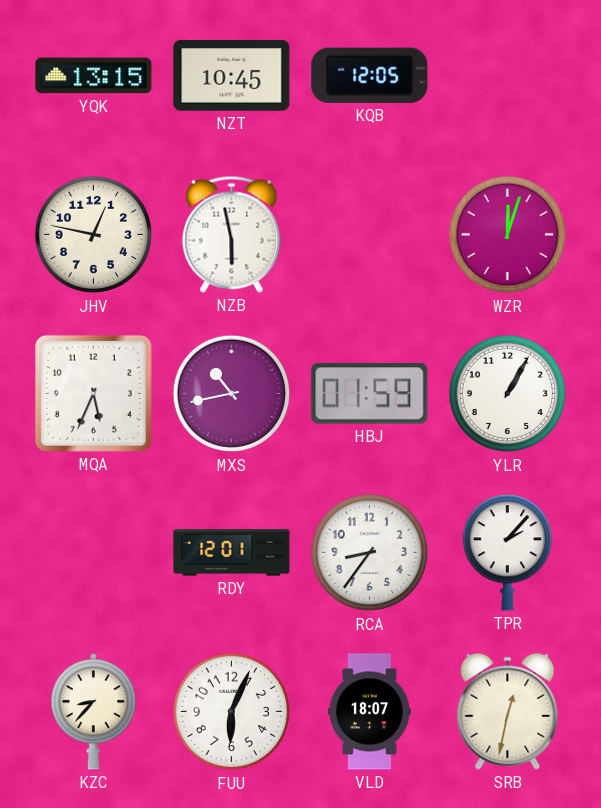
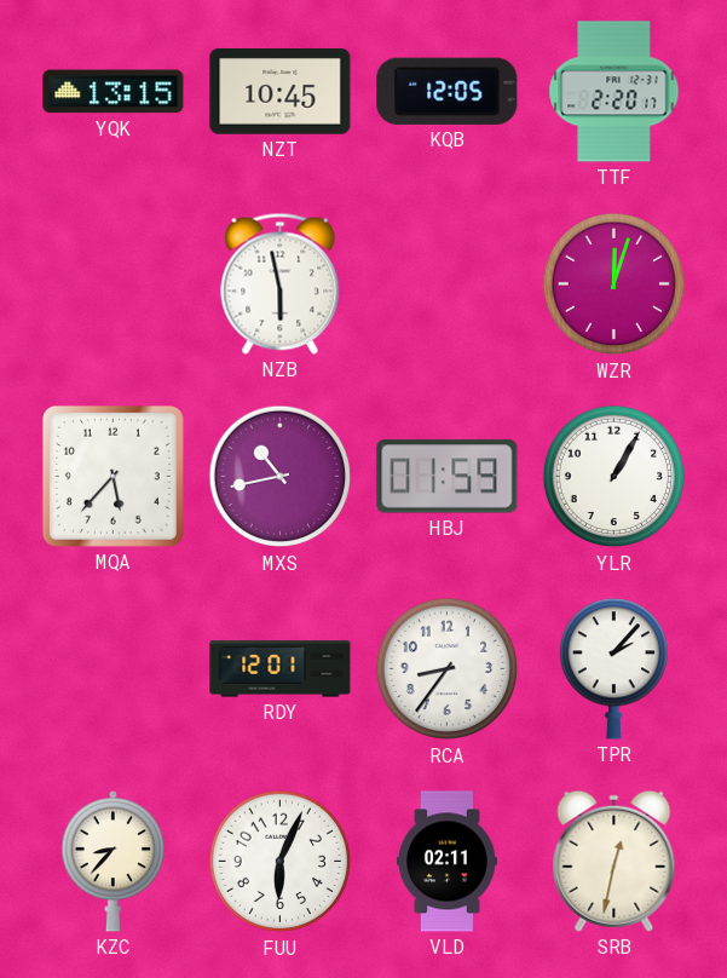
TTF: none -> 2:20 (615, 92)
JHV: 12:47 -> none (94, 235)
MQA: 5:34 -> 5:37 (112, 476)
VLD: 18:07 -> 02:11 (448, 862)
